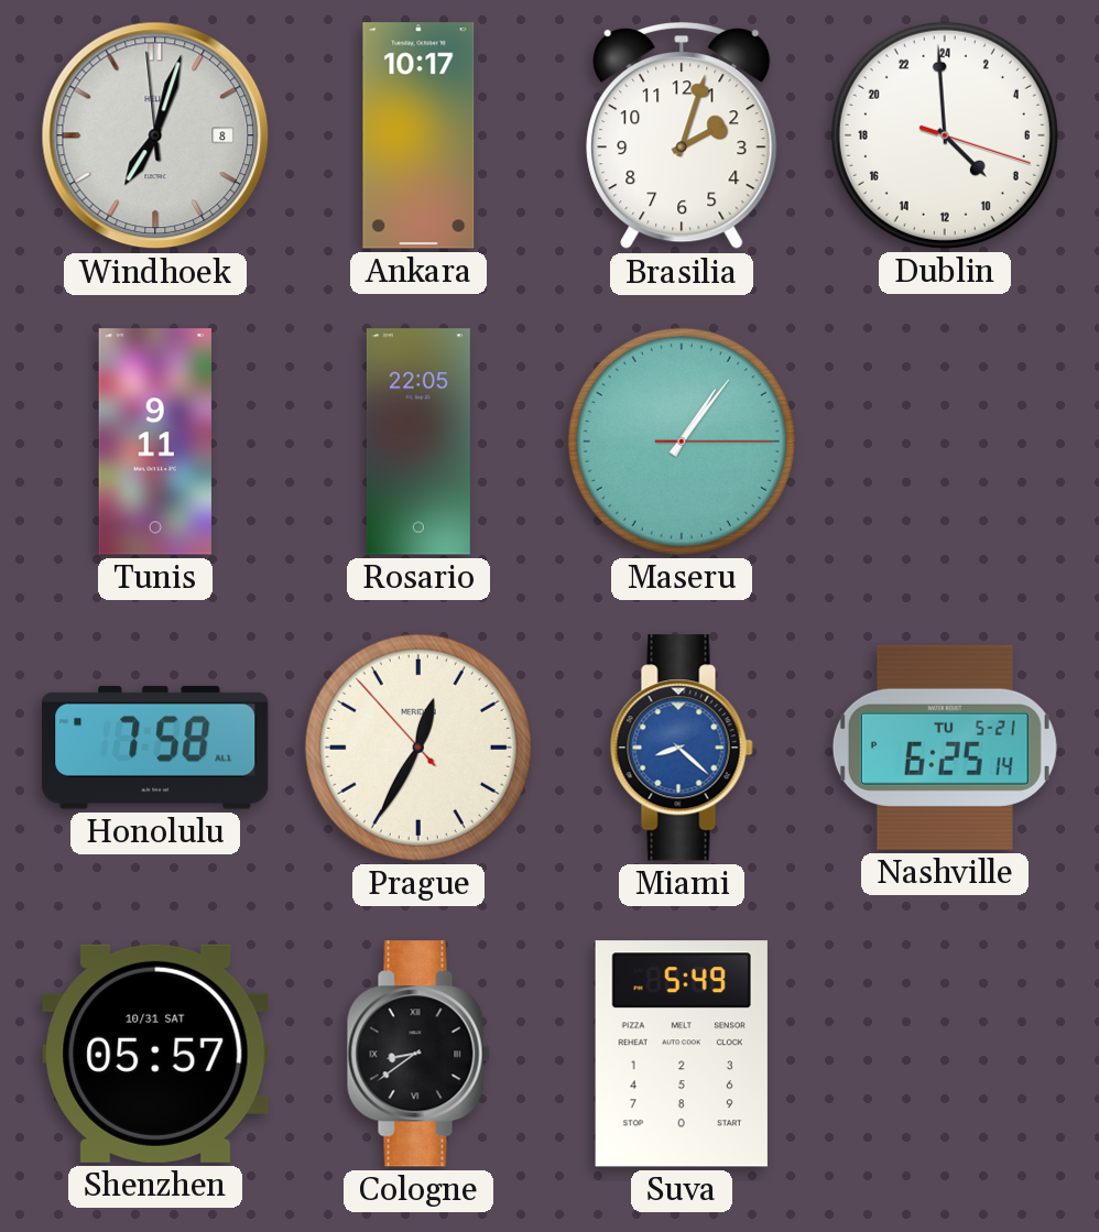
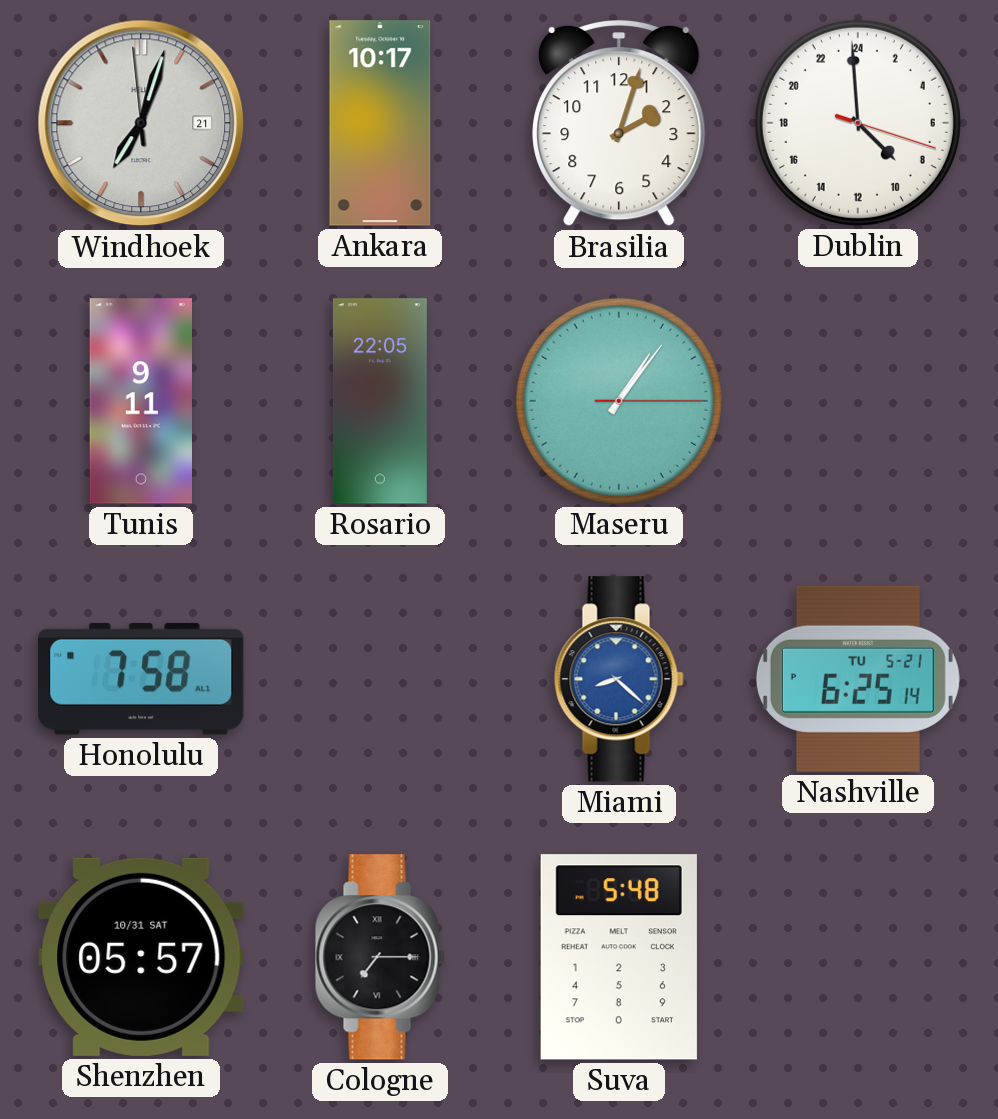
Windhoek date: 8 -> 21 (141, 123)
Prague: 12:34 -> none (418, 748)
Cologne: 8:39 -> 7:15 (380, 957)
Suva: 5:49 -> 5:48 (619, 957)
